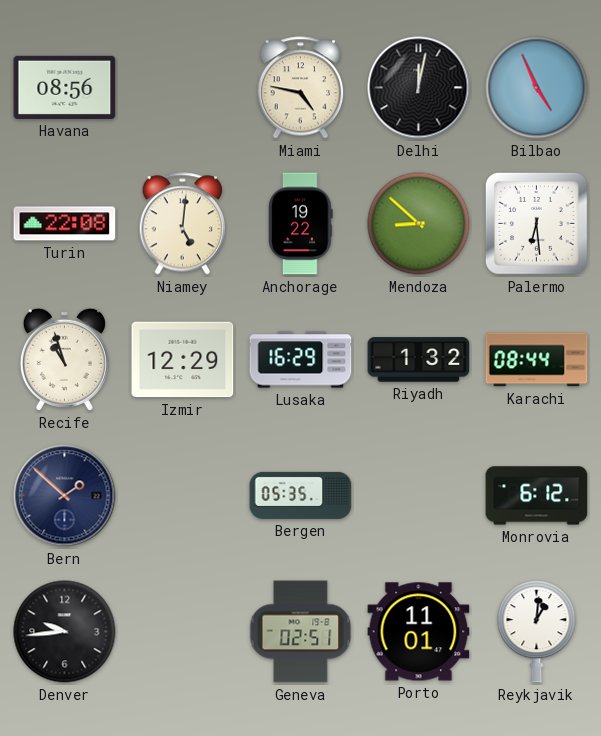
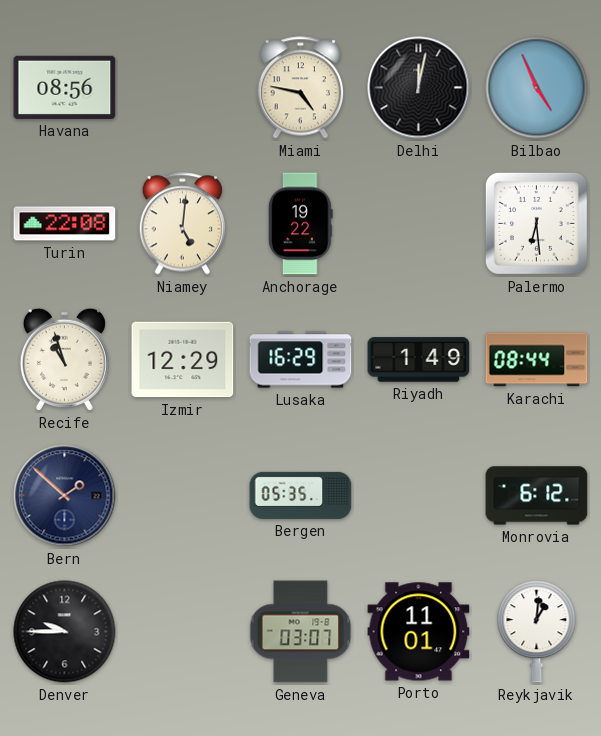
Mendoza: 8:52 -> none (419, 224)
Riyadh: 1:32 -> 1:49 (419, 360)
Denver: 9:44 -> 9:45 (65, 632)
Geneva: 02:51 -> 03:07 (301, 632)
